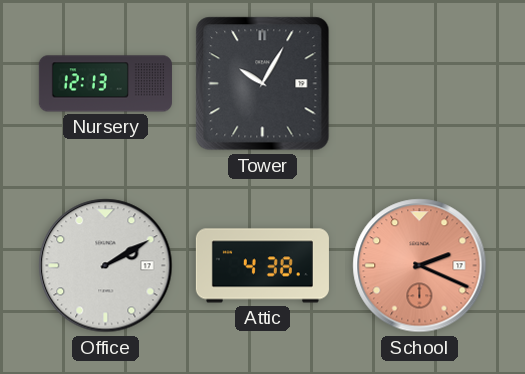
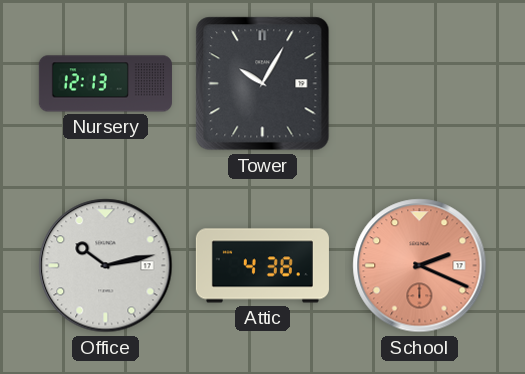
Office: 2:10 -> 10:13 (106, 266)
